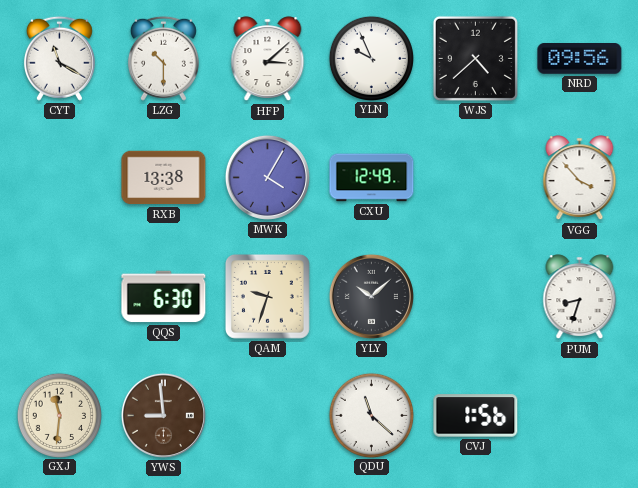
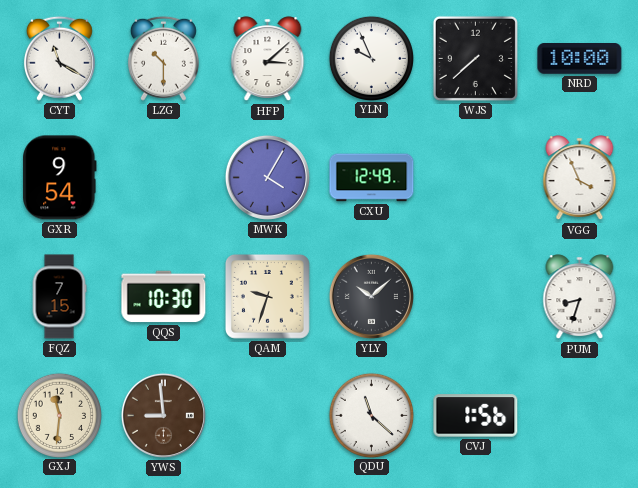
WJS: 4:38 -> 7:38 (475, 58)
NRD: 09:56 -> 10:00 (580, 59)
GXR: none -> 9:54 (60, 178)
RXB: 13:38 -> none (164, 178)
VGG: 3:53 -> 3:56 (580, 178)
FQZ: none -> 7:15 (59, 297)
QQS: 6:30 -> 10:30 (164, 297)
